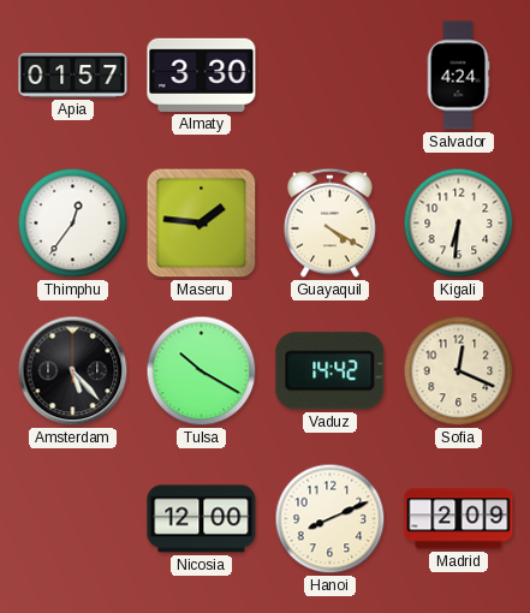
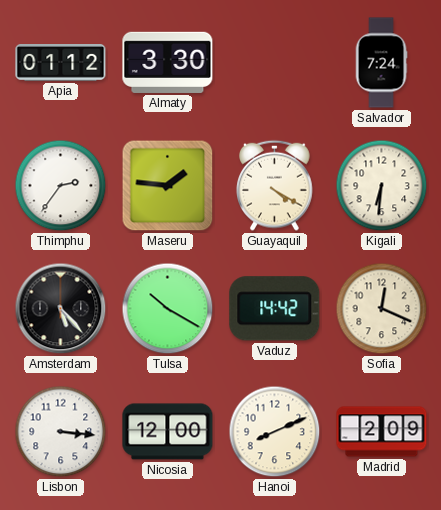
Apia: 01:57 -> 01:12 (61, 63)
Salvador: 4:24 -> 7:24 (381, 63)
Thimphu: 12:36 -> 2:36 (61, 186)
Lisbon: none -> 3:16 (61, 432)
